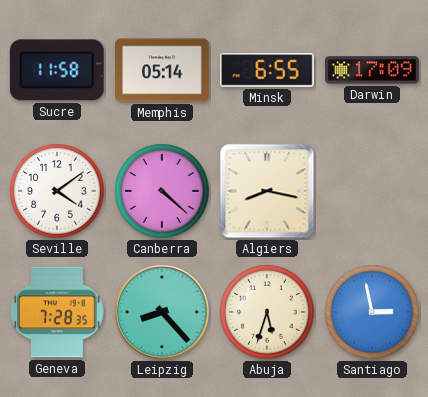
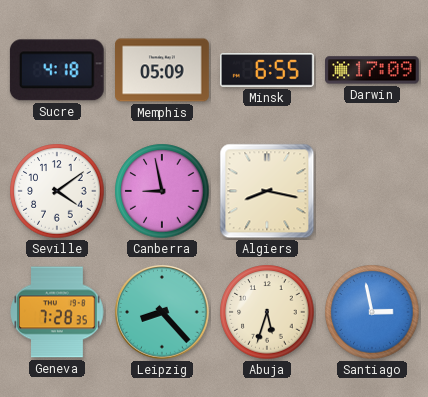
Sucre: 11:58 -> 4:18 (57, 70)
Memphis: 05:14 -> 05:09 (163, 70)
Canberra: 4:22 -> 8:58 (162, 191)
